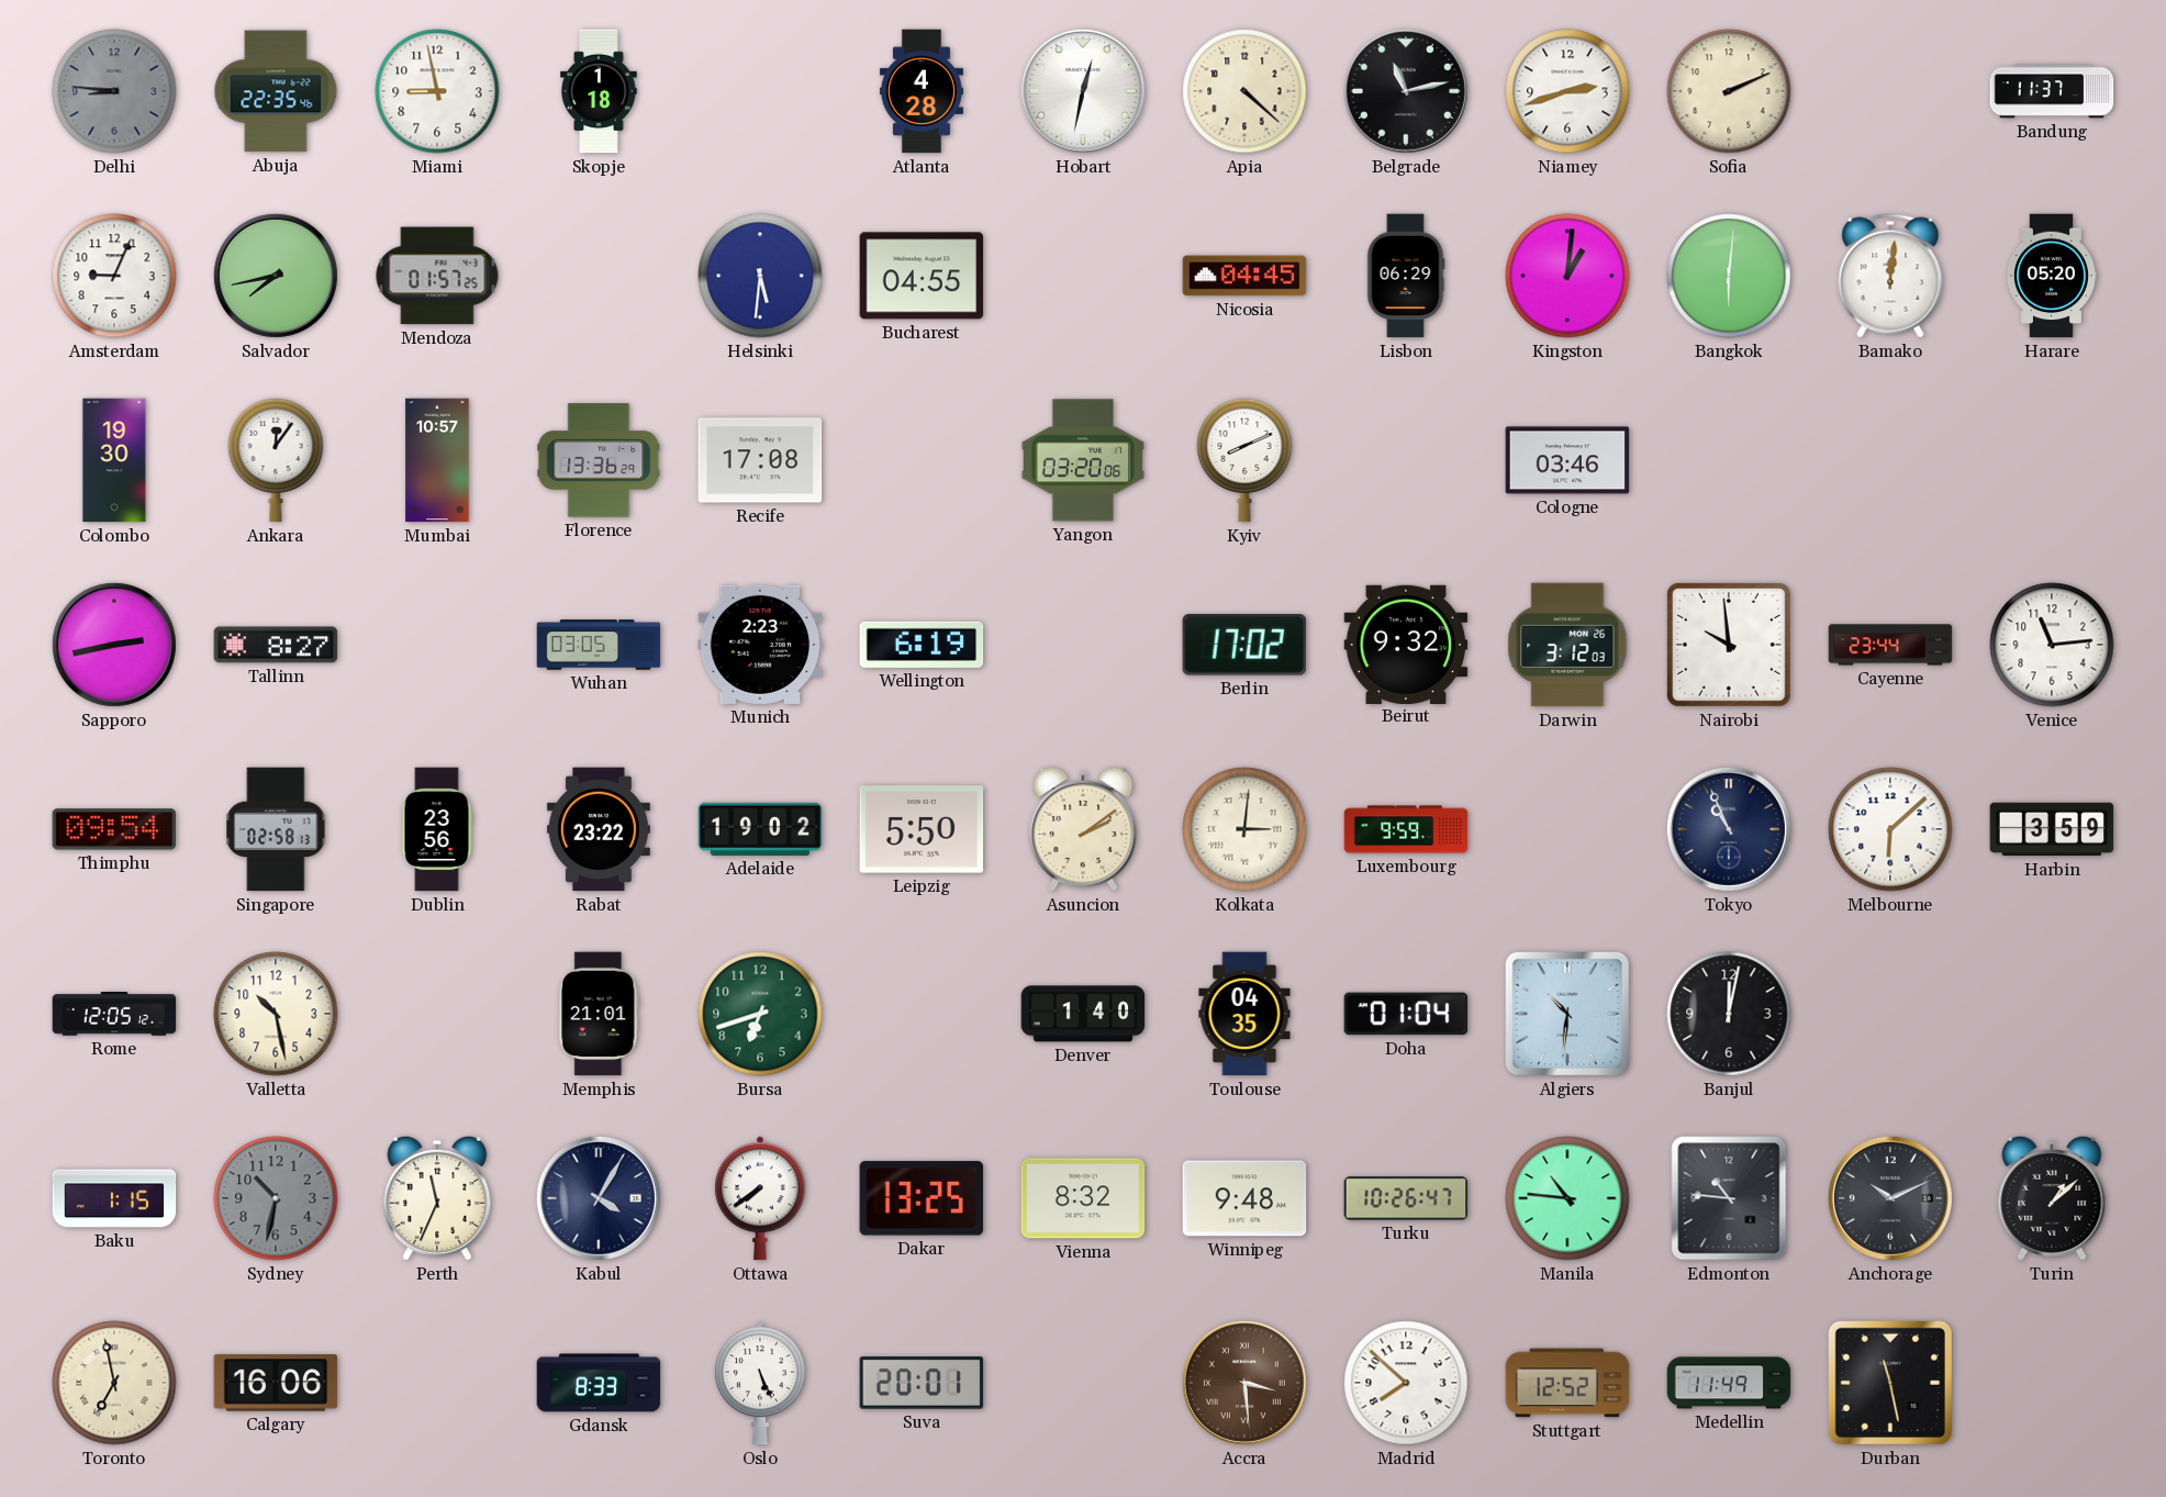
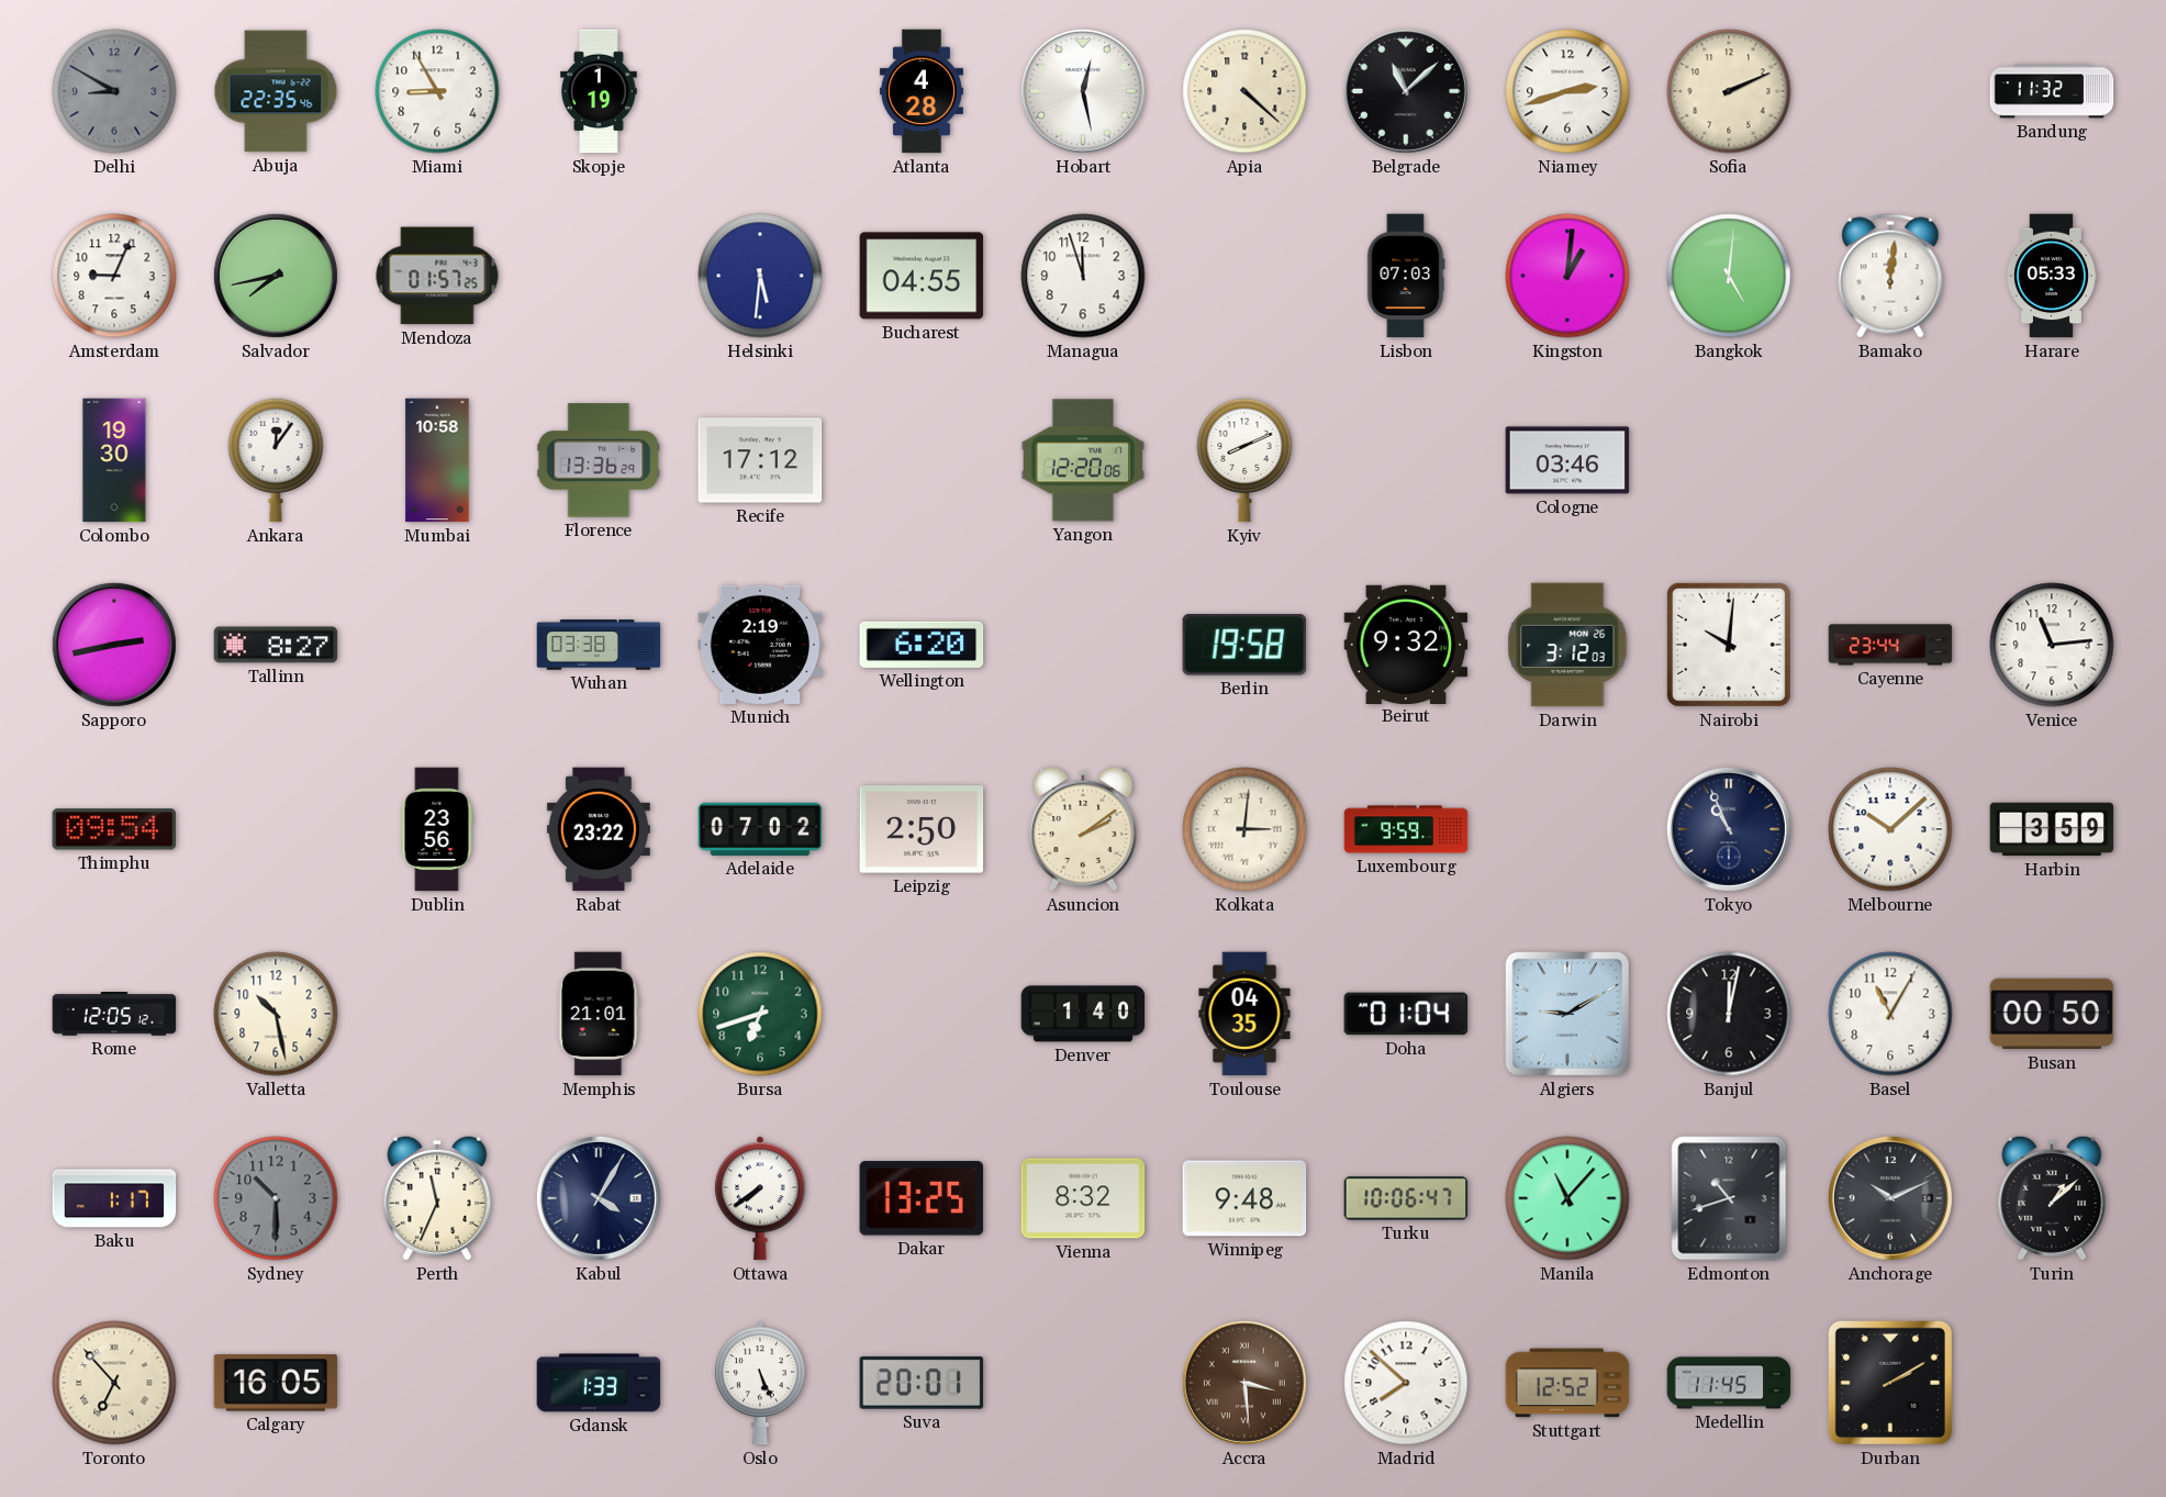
Delhi: 8:46 -> 8:50 (114, 91)
Miami: 8:58 -> 8:55 (437, 91)
Skopje: 1:18 -> 1:19 (599, 91)
Hobart: 12:32 -> 12:28 (1083, 91)
Belgrade: 11:13 -> 11:08 (1406, 91)
Bandung: 11:37 -> 11:32 (2052, 91)
Managua: none -> 11:57 (1083, 276)
Nicosia: 04:45 -> none (1244, 276)
Lisbon: 06:29 -> 07:03 (1406, 276)
Bangkok: 6:01 -> 5:01 (1729, 276)
Harare: 05:20 -> 05:33 (2051, 276)
Mumbai: 10:57 -> 10:58 (437, 460)
Recife: 17:08 -> 17:12 (760, 460)
Yangon: 03:20 -> 12:20 (1083, 460)
Wuhan: 03:05 -> 03:38 (599, 645)
Munich: 2:23 -> 2:19 (760, 645)
Wellington: 6:19 -> 6:20 (922, 645)
Berlin: 17:02 -> 19:58 (1243, 646)
Nairobi: 9:59 -> 10:01 (1729, 645)
Singapore: 02:58 -> none (276, 829)
Adelaide: 19:02 -> 07:02 (760, 829)
Leipzig: 5:50 -> 2:50 (922, 829)
Melbourne: 6:08 -> 10:08 (1890, 829)
Algiers: 10:31 -> 9:10 (1567, 1014)
Basel: none -> 11:05 (1890, 1014)
Busan: none -> 00:50 (2052, 1014)
Baku: 1:15 -> 1:17 (114, 1198)
Sydney: 10:32 -> 10:30 (276, 1198)
Turku: 10:26 -> 10:06 (1406, 1198)
Manila: 10:46 -> 11:07 (1567, 1198)
Edmonton: 10:46 -> 10:42 (1729, 1198)
Toronto: 6:58 -> 6:53 (114, 1383)
Calgary: 16:06 -> 16:05 (276, 1383)
Gdansk: 8:33 -> 1:33 (599, 1383)
Medellin: 11:49 -> 11:45 (1729, 1383)
Durban: 11:28 -> 2:10 (1890, 1383)
